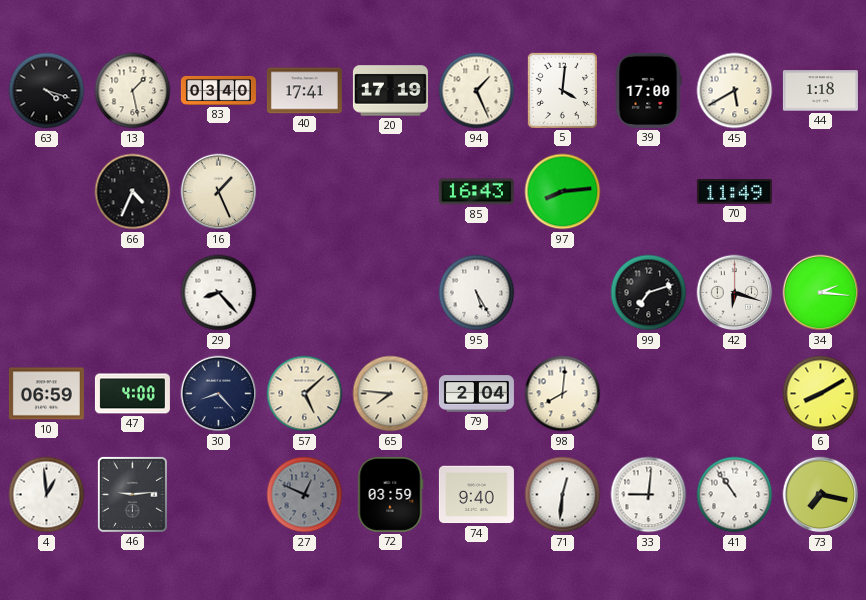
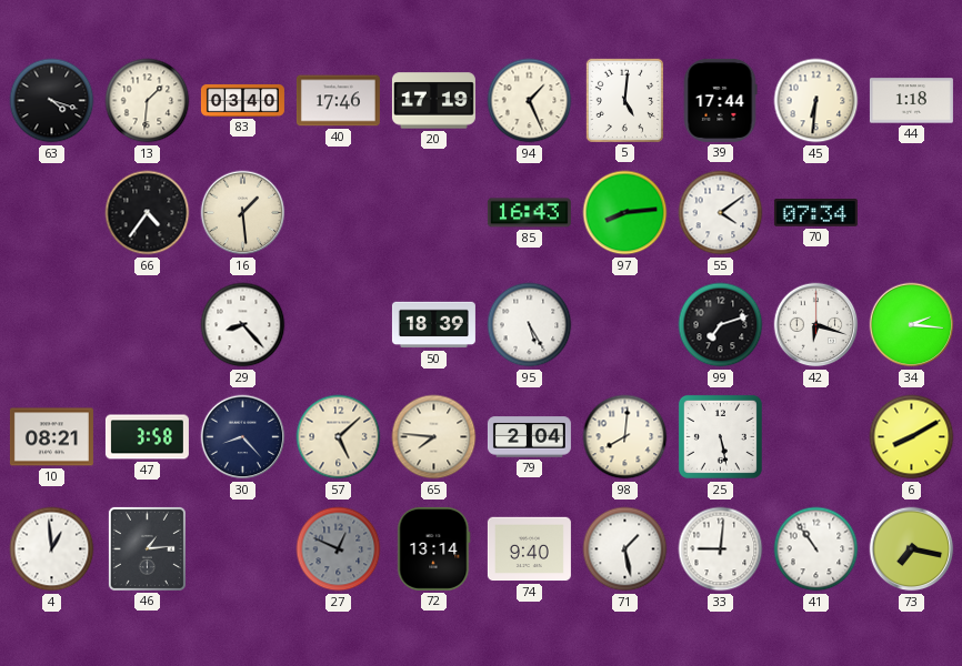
13: 1:28 -> 1:31 (148, 101)
40: 17:41 -> 17:46 (338, 101)
5: 4:01 -> 5:01 (624, 100)
39: 17:00 -> 17:44 (720, 100)
45: 5:40 -> 6:31 (816, 101)
66: 4:34 -> 4:36 (148, 213)
16: 1:26 -> 1:29 (243, 213)
55: none -> 4:09 (721, 213)
70: 11:49 -> 07:34 (815, 213)
50: none -> 18:39 (433, 325)
10: 06:59 -> 08:21 (51, 437)
47: 4:00 -> 3:58 (147, 437)
25: none -> 5:28 (720, 436)
46: 9:14 -> 1:14 (147, 548)
72: 03:59 -> 13:14 (434, 548)
71: 12:31 -> 1:28 (625, 549)
